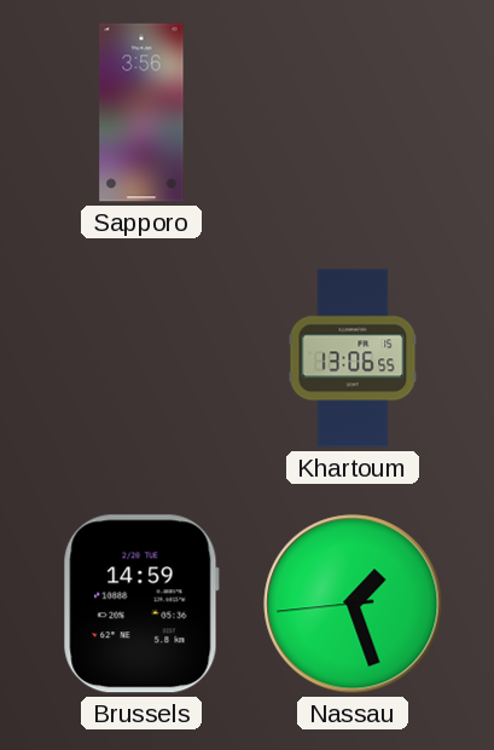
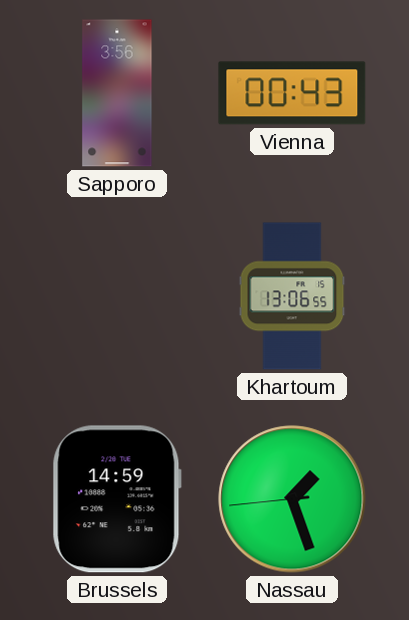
Vienna: none -> 00:43 (292, 93)
